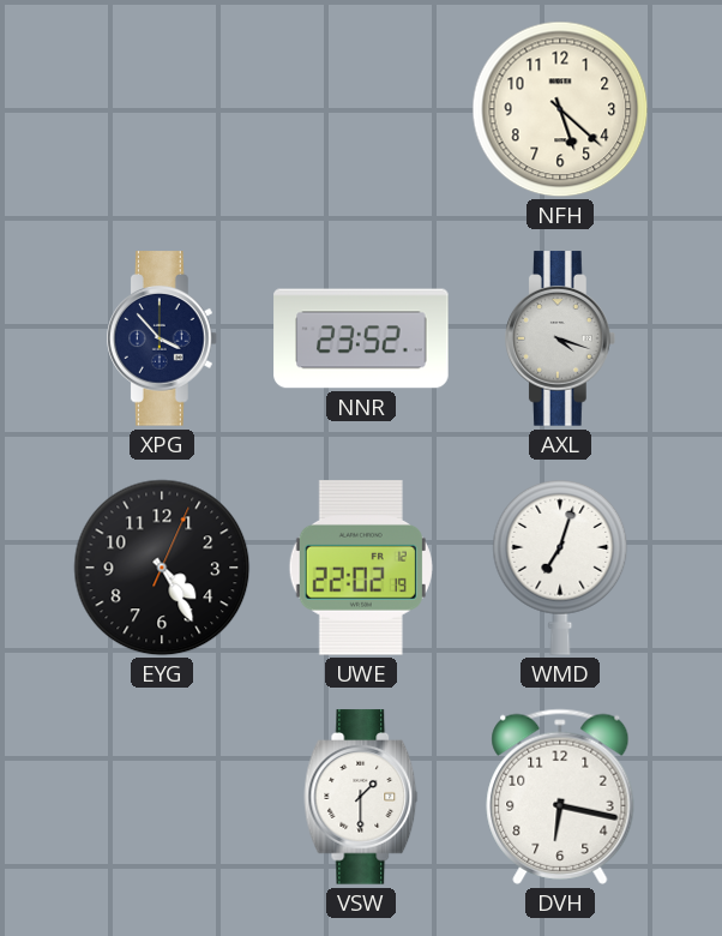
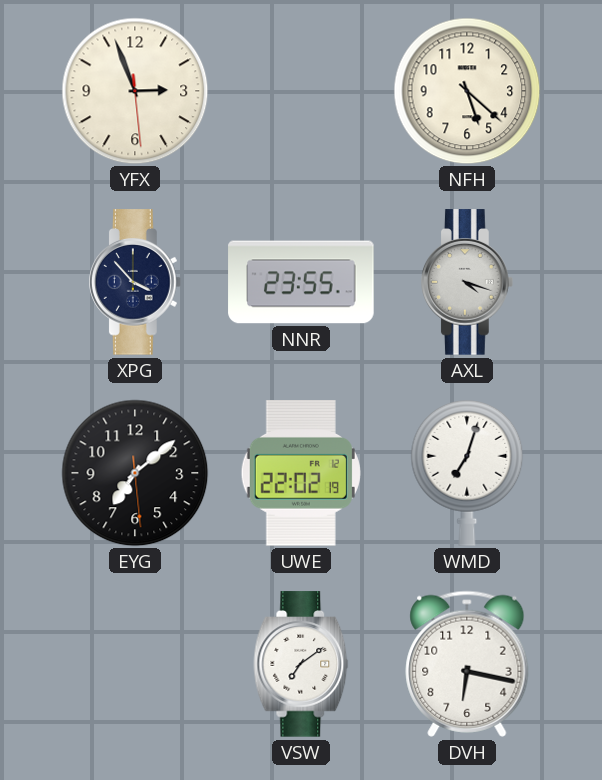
YFX: none -> 2:56 (135, 91)
NNR: 23:52 -> 23:55 (301, 282)
EYG: 4:25 -> 7:08 (135, 473)
VSW: 1:30 -> 7:09 (301, 664)
